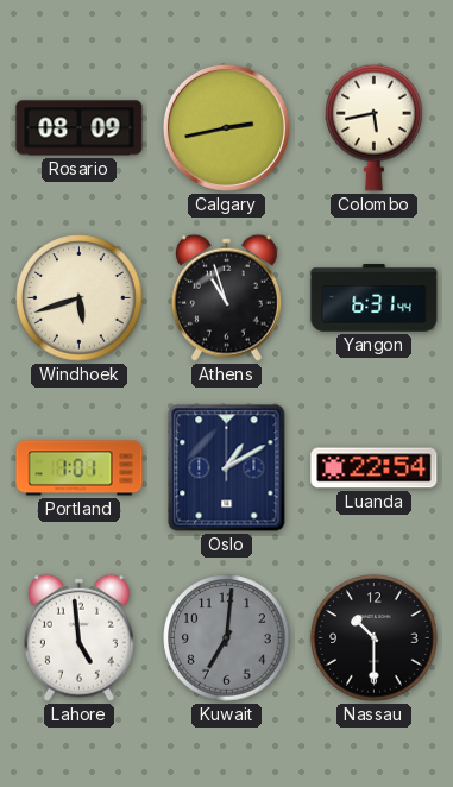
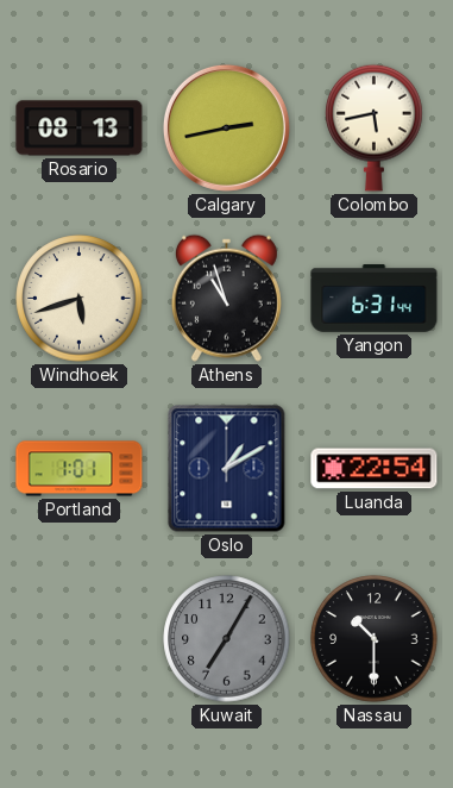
Rosario: 08:09 -> 08:13 (80, 129)
Lahore: 4:59 -> none (78, 637)
Kuwait: 7:01 -> 7:05 (227, 639)
